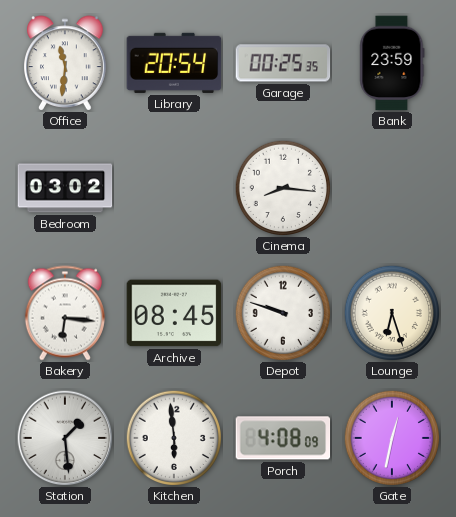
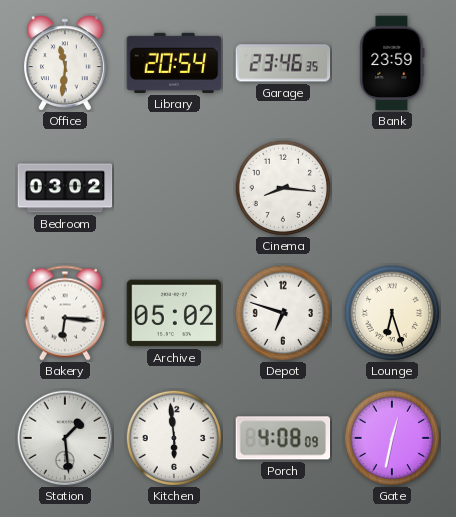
Garage: 00:25 -> 23:46 (283, 63)
Archive: 08:45 -> 05:02 (174, 313)
Depot: 9:48 -> 6:48 (283, 313)
